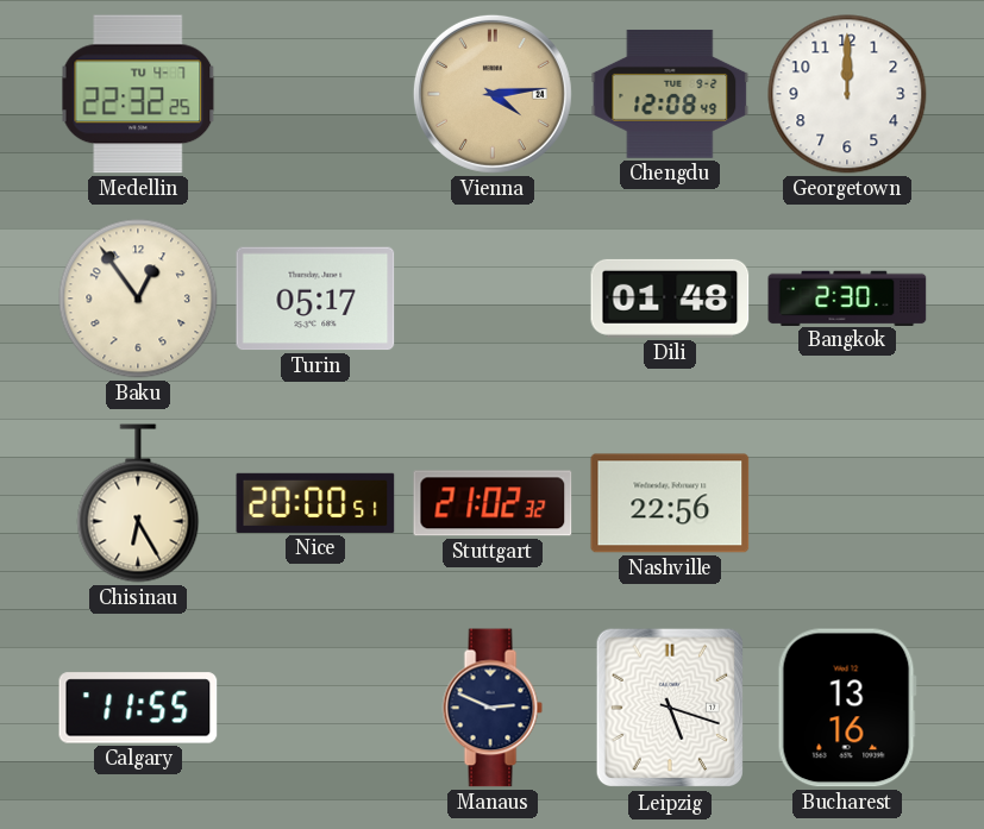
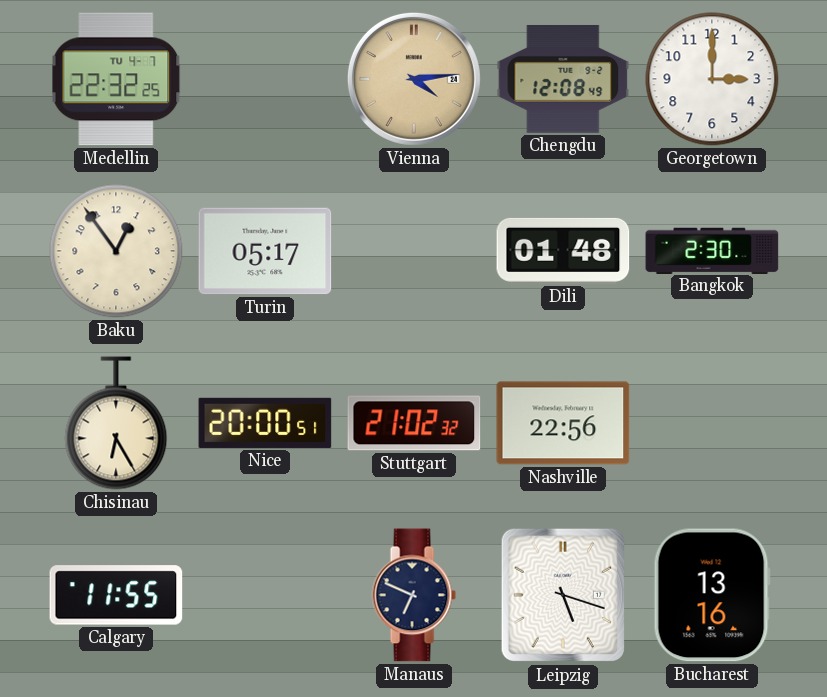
Georgetown: 12:00 -> 3:00 (712, 79)
Manaus: 2:49 -> 6:49 (414, 595)
